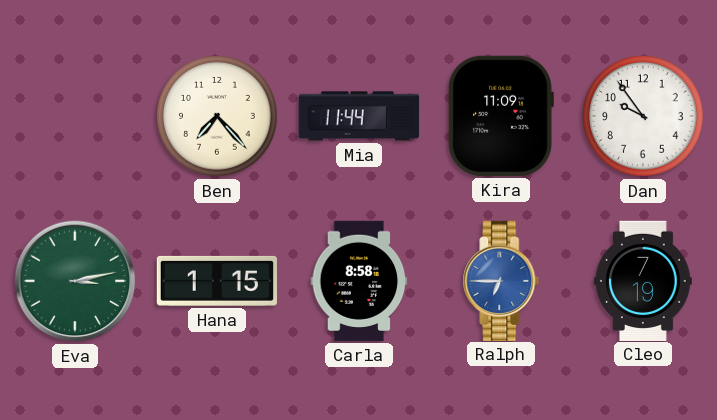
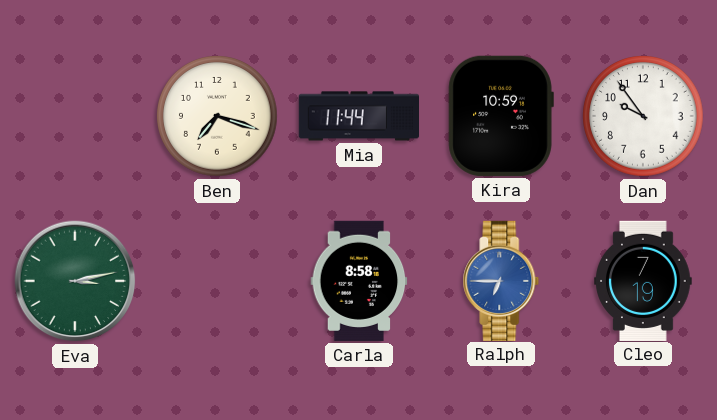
Ben: 7:23 -> 7:18 (217, 116)
Kira: 11:09 -> 10:59 (501, 116)
Hana: 1:15 -> none (216, 281)
